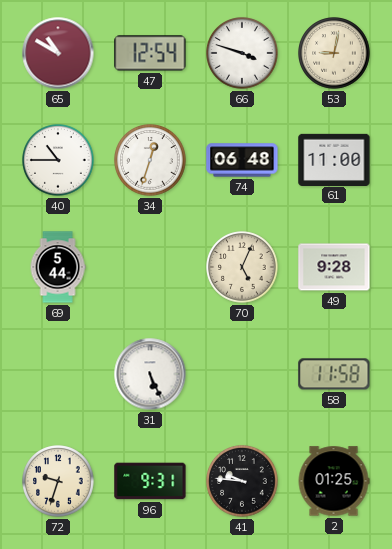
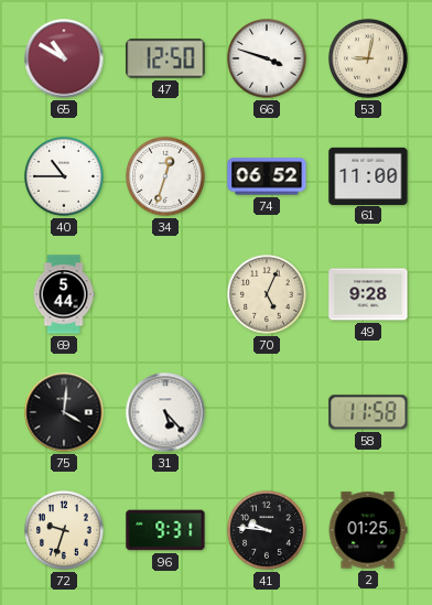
47: 12:54 -> 12:50 (165, 58)
74: 06:48 -> 06:52 (267, 176)
75: none -> 4:01 (64, 412)
31: 5:26 -> 5:23 (165, 412)
